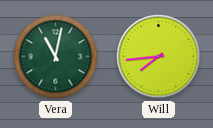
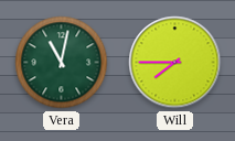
Will: 7:44 -> 7:45 (175, 63)
